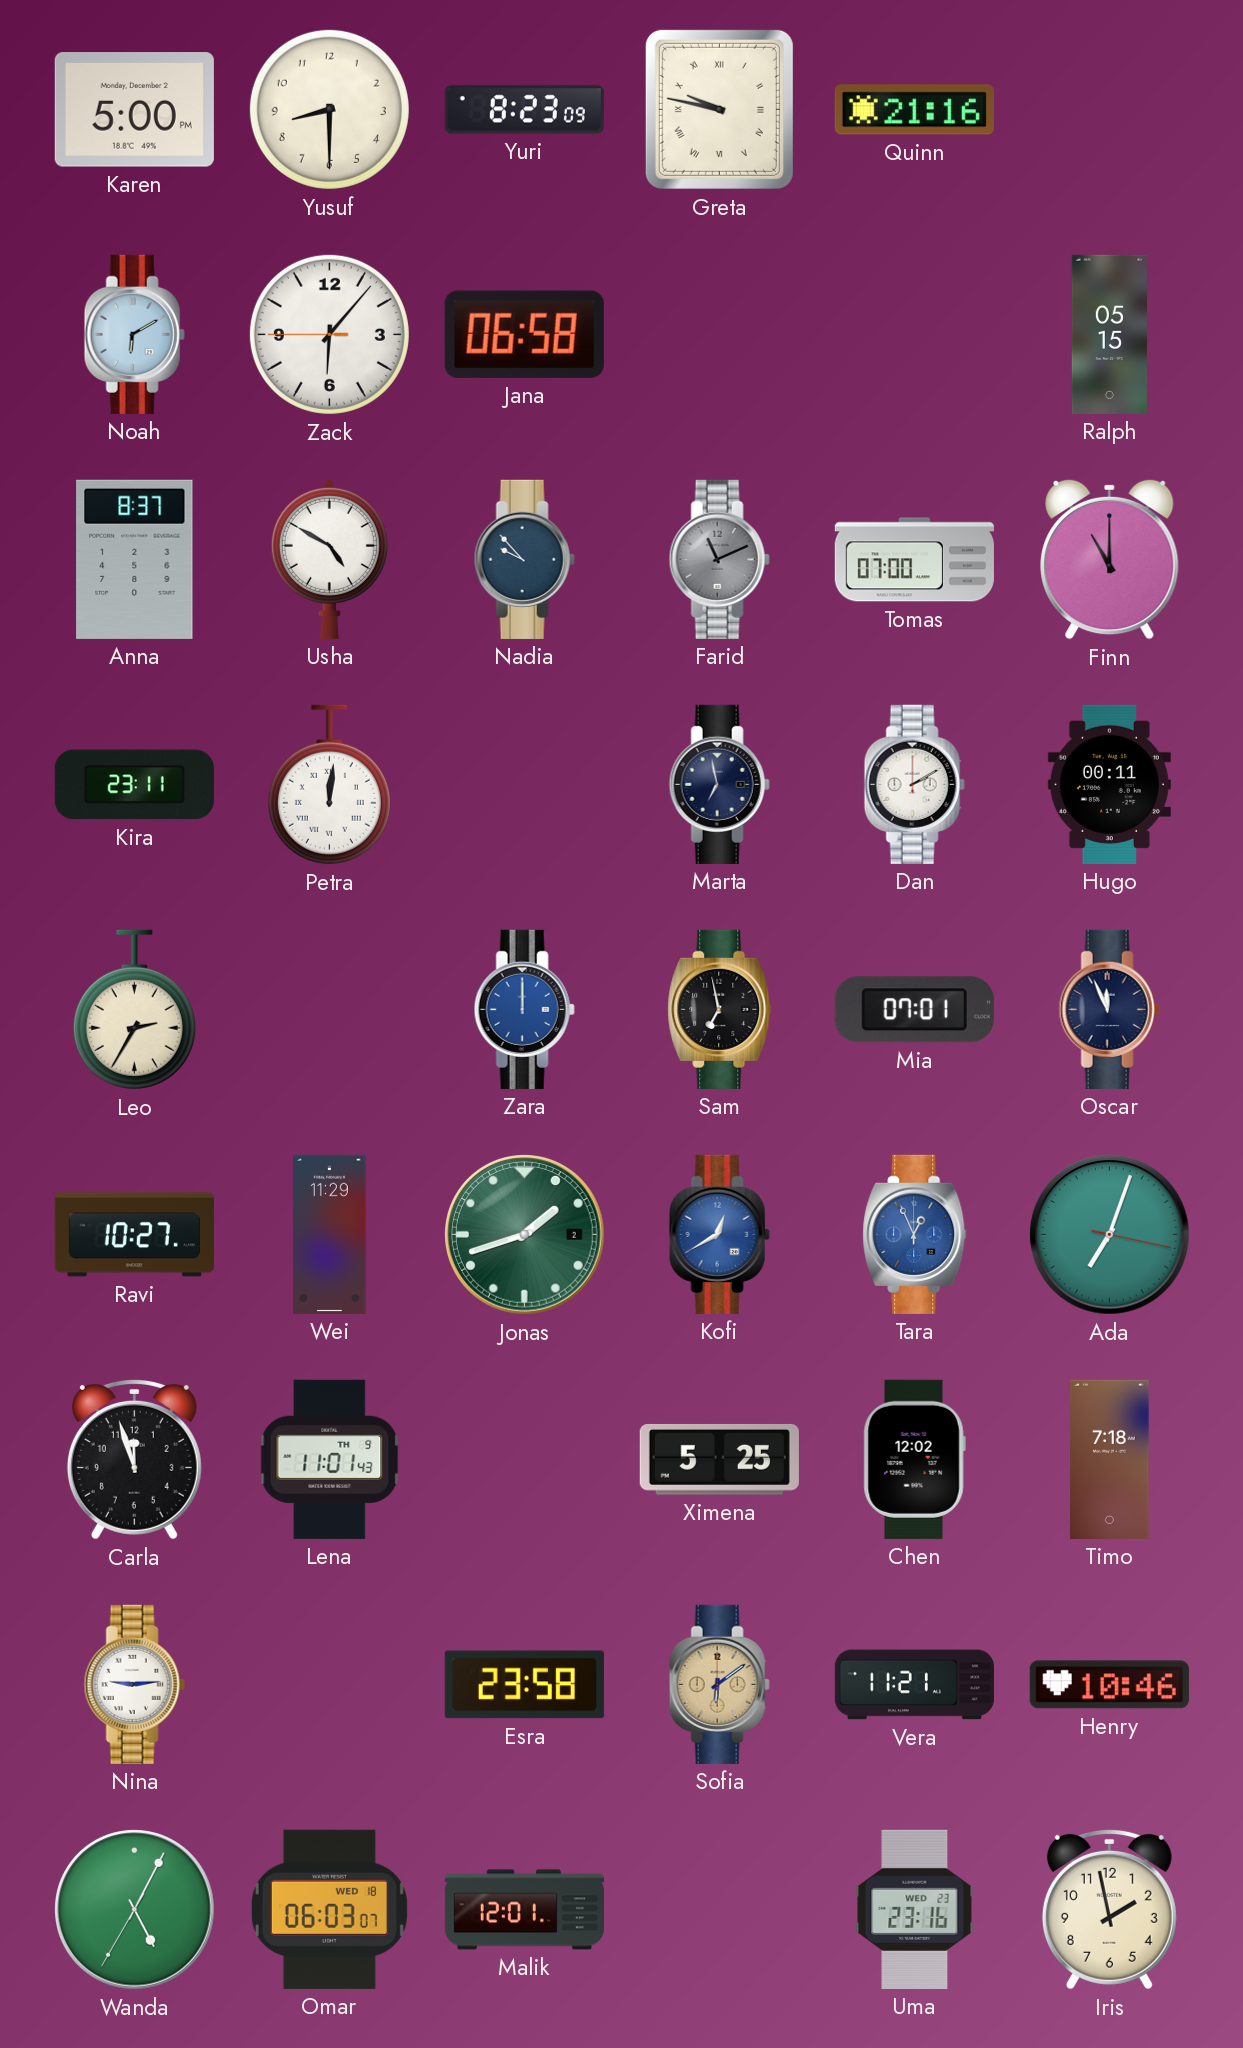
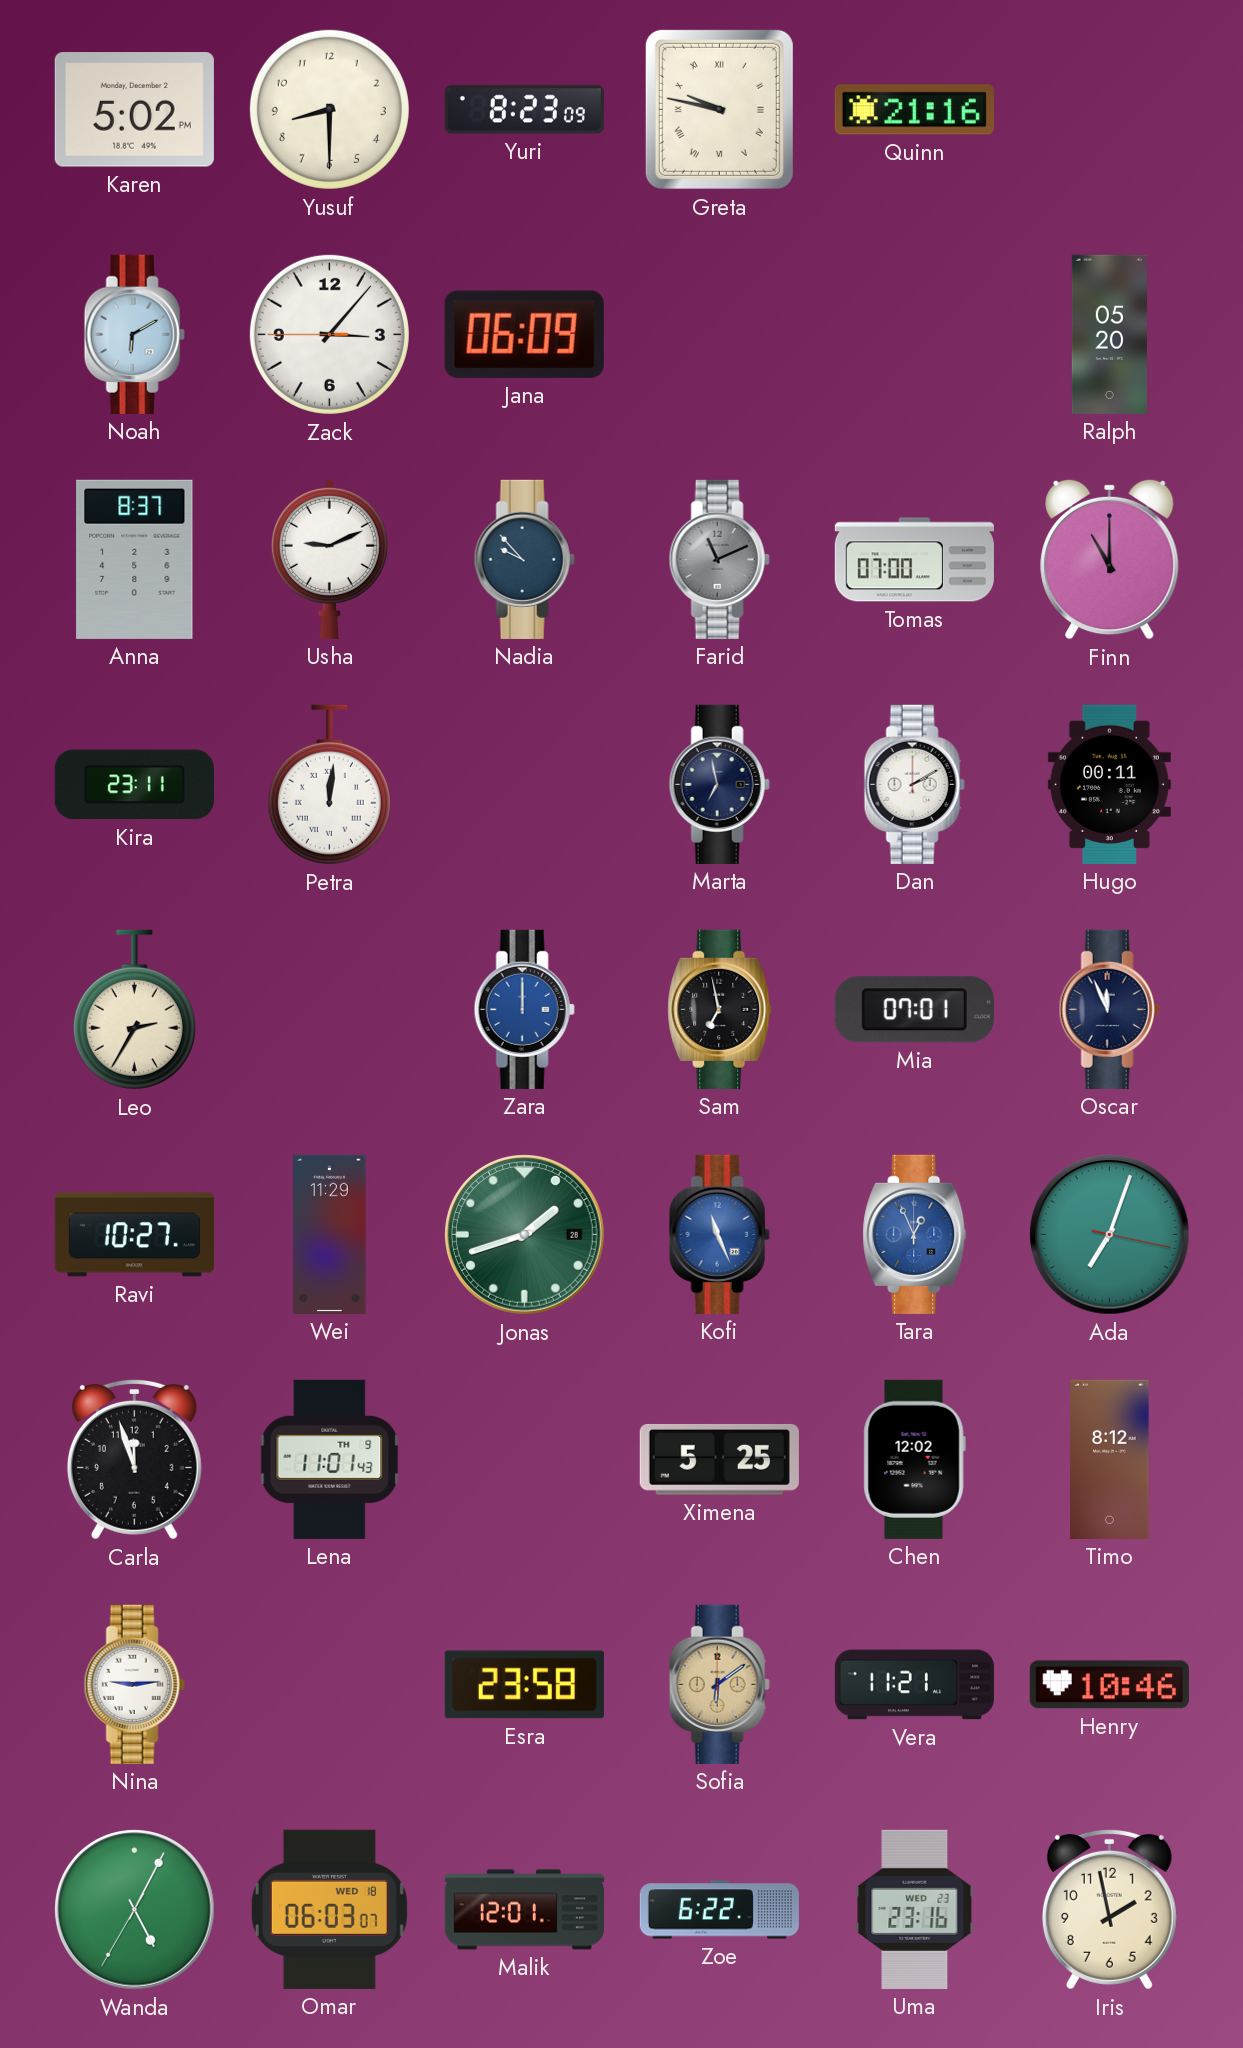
Karen: 5:00 -> 5:02 (134, 110)
Zack: 6:06 -> 3:06 (329, 334)
Jana: 06:58 -> 06:09 (524, 334)
Ralph: 05:15 -> 05:20 (1109, 334)
Usha: 4:50 -> 9:11 (329, 559)
Jonas date: 2 -> 28 (525, 1235)
Kofi: 12:40 -> 11:26 (719, 1234)
Timo: 7:18 -> 8:12 (1110, 1459)
Zoe: none -> 6:22 (719, 1910)
